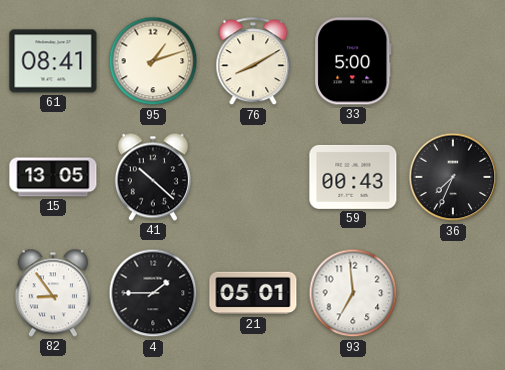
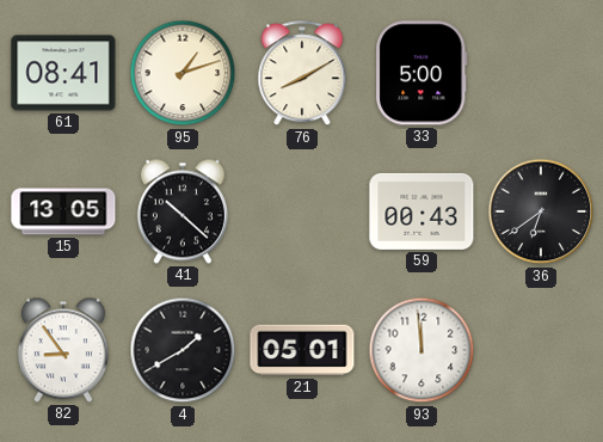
36: 7:34 -> 6:39 (541, 211)
4: 1:45 -> 1:40 (183, 350)
93: 6:59 -> 11:59 (422, 350)
